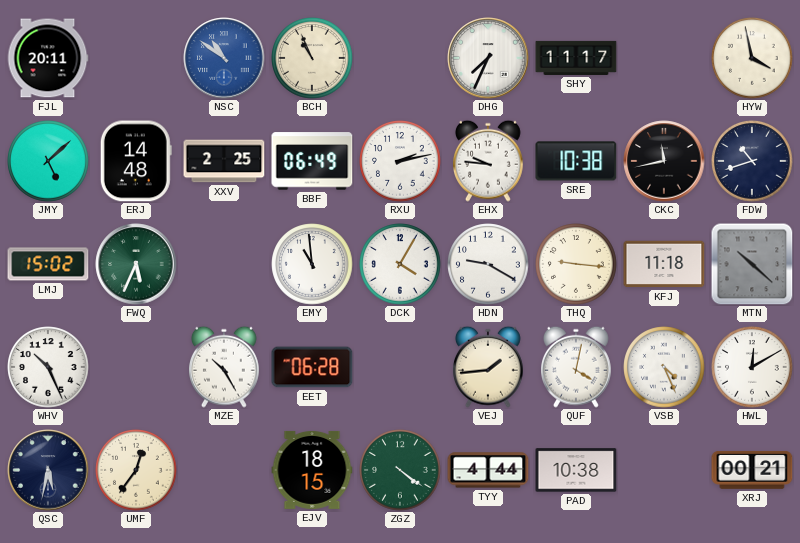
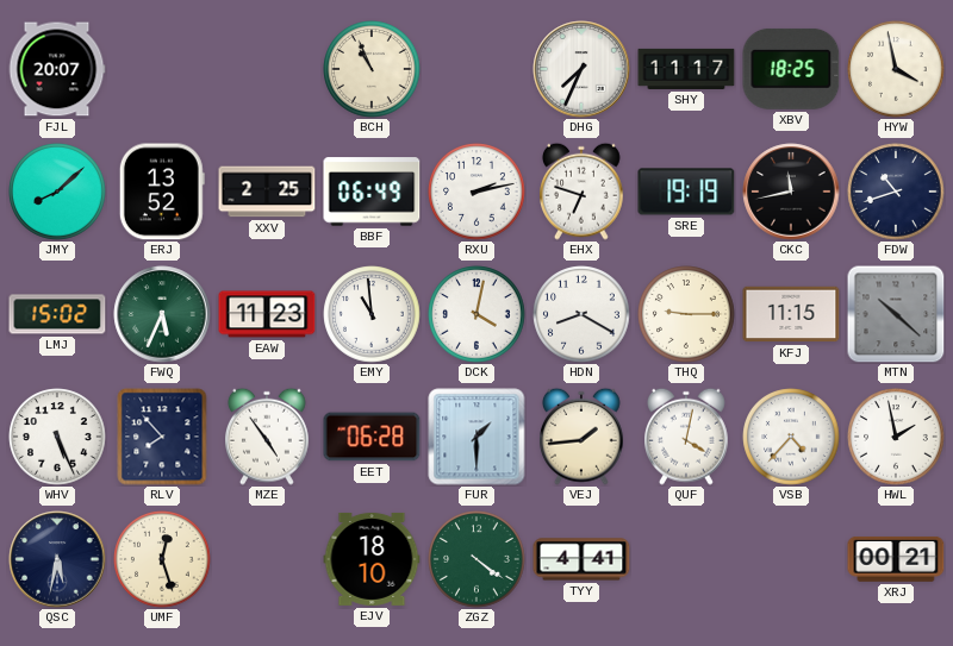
FJL: 20:11 -> 20:07 (57, 69)
NSC: 10:51 -> none (224, 58)
XBV: none -> 18:25 (791, 69)
JMY: 5:08 -> 8:08 (57, 192)
ERJ: 14:48 -> 13:52 (162, 192)
EHX: 9:46 -> 6:48 (583, 192)
SRE: 10:38 -> 19:19 (686, 192)
EAW: none -> 11:23 (267, 314)
DCK: 4:05 -> 4:02 (476, 314)
HDN: 9:20 -> 8:20 (581, 314)
THQ: 9:16 -> 9:15 (686, 314)
KFJ: 11:18 -> 11:15 (791, 314)
WHV: 10:26 -> 5:26 (57, 437)
RLV: none -> 7:53 (162, 437)
MZE: 10:25 -> 4:54 (268, 437)
FUR: none -> 1:30 (476, 437)
VSB: 4:26 -> 4:37 (791, 437)
HWL: 12:10 -> 1:58 (896, 437)
UMF: 12:36 -> 12:27 (162, 559)
EJV: 18:15 -> 18:10 (372, 559)
TYY: 4:44 -> 4:41 (581, 559)
PAD: 10:38 -> none (576, 470)
